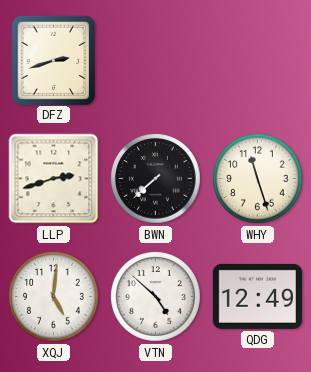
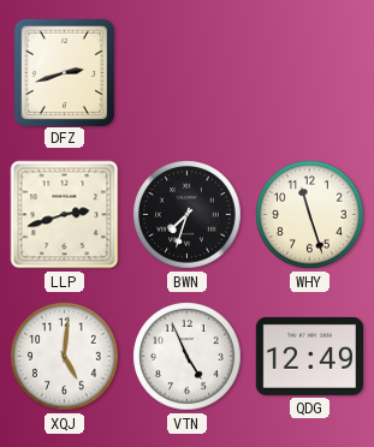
BWN: 7:38 -> 7:33 (188, 215)
VTN: 4:52 -> 4:56 (188, 357)
